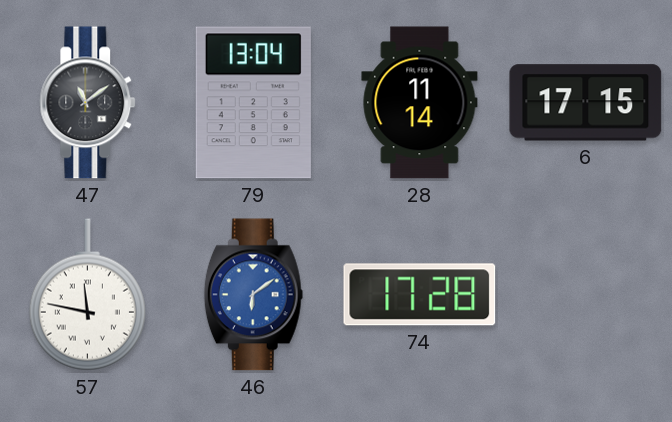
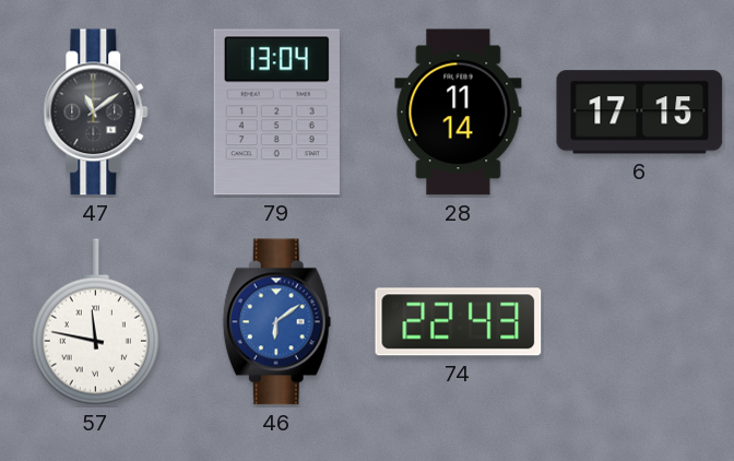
74: 17:28 -> 22:43 (459, 322)
